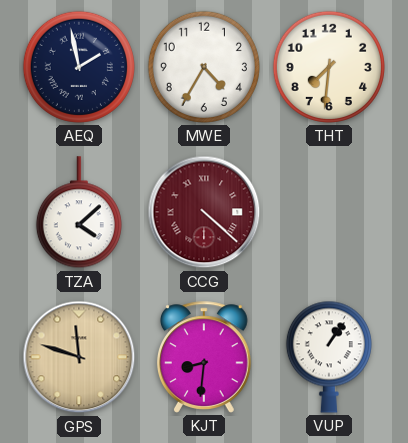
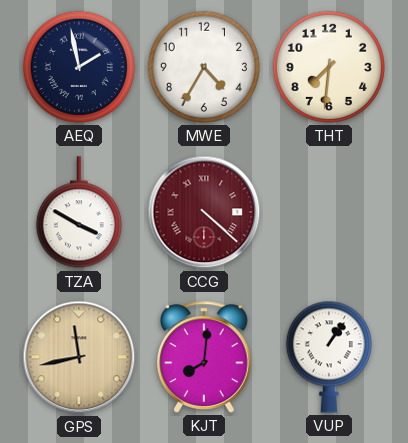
TZA: 4:08 -> 3:50 (79, 213)
GPS: 11:48 -> 11:43 (79, 357)
KJT: 8:31 -> 8:01 (204, 357)
